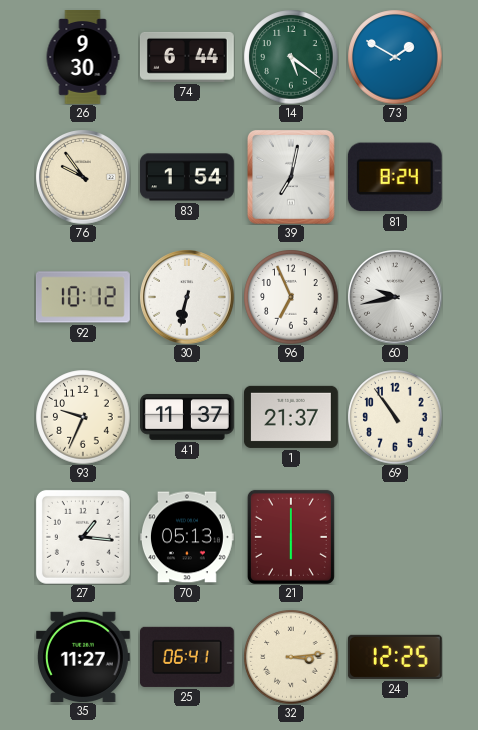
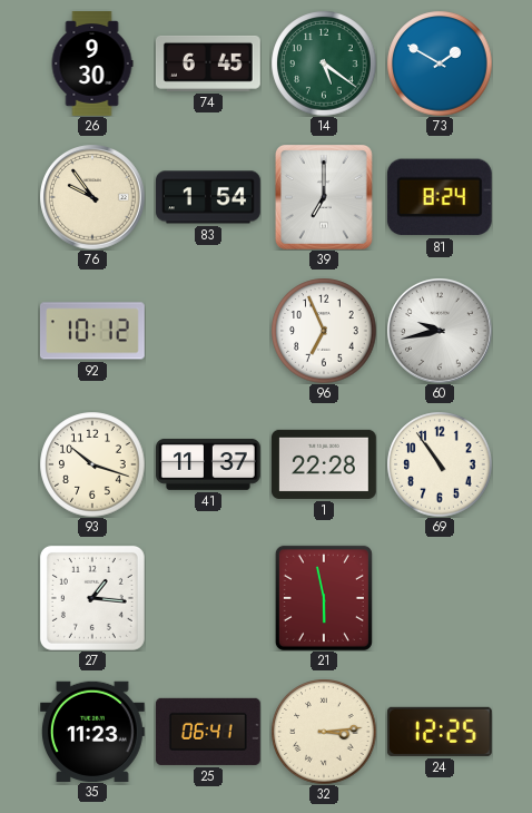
74: 6:44 -> 6:45 (208, 63)
39: 7:02 -> 7:00 (324, 197)
30: 6:32 -> none (187, 297)
93: 9:34 -> 10:18 (92, 464)
1: 21:37 -> 22:28 (324, 464)
70: 05:13 -> none (188, 537)
21: 6:00 -> 5:58 (324, 598)
35: 11:27 -> 11:23 (92, 731)
